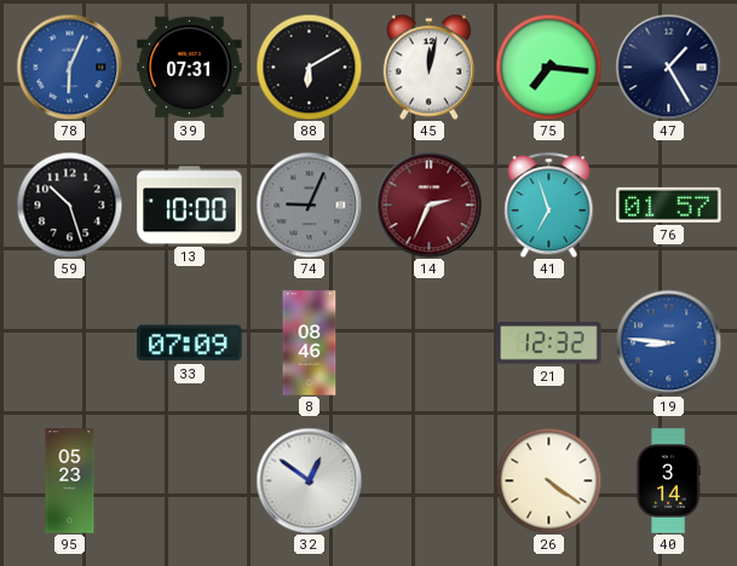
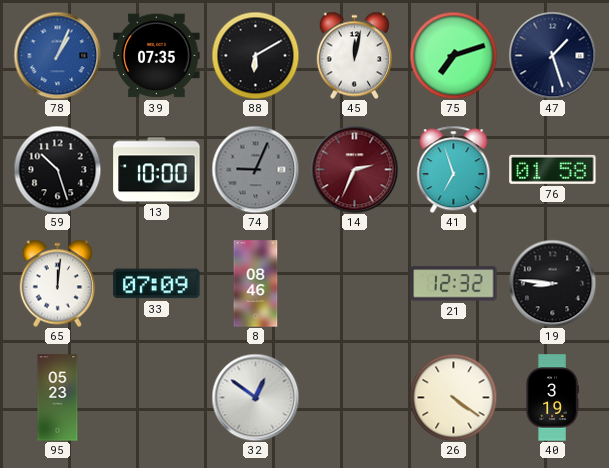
78: 6:04 -> 1:04 (57, 55)
39: 07:31 -> 07:35 (157, 56)
75: 7:16 -> 7:12 (453, 55)
47: 1:25 -> 1:27 (552, 55)
76: 01:57 -> 01:58 (553, 169)
65: none -> 12:01 (57, 283)
19 dial: blue -> black (552, 283)
40: 3:14 -> 3:19 (552, 398)
